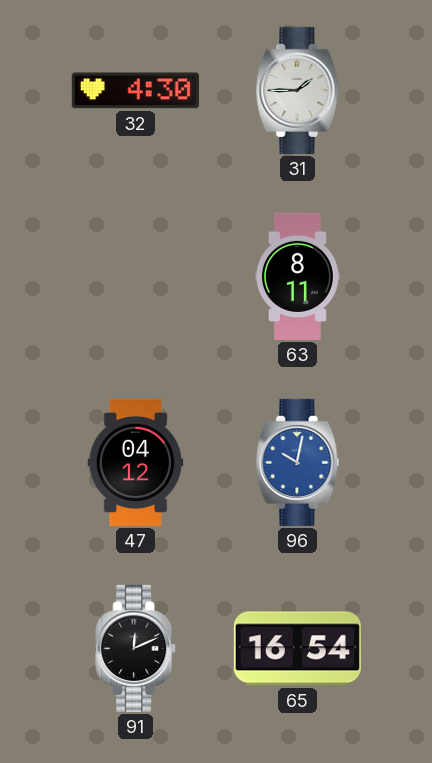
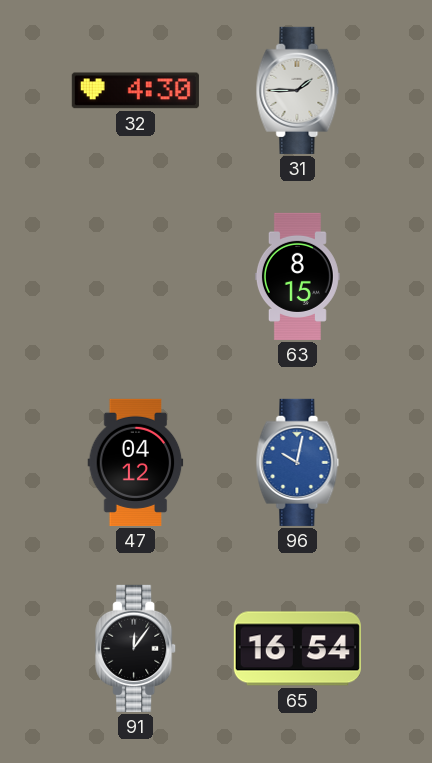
63: 8:11 -> 8:15 (297, 276)
91: 12:11 -> 12:06 (136, 648)
